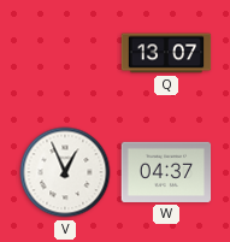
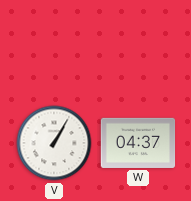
Q: 13:07 -> none (166, 53)
V: 12:56 -> 1:05 (54, 143)
